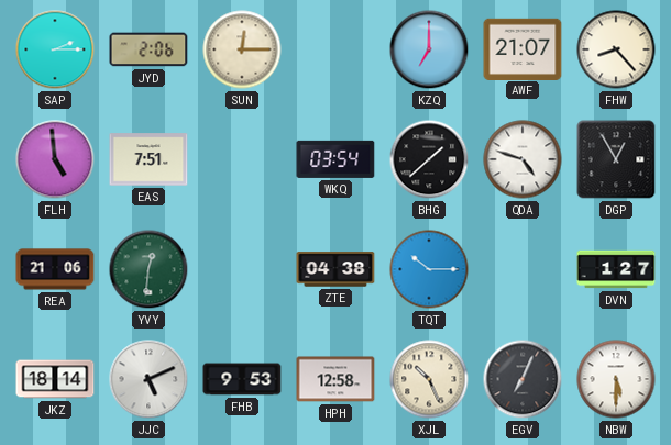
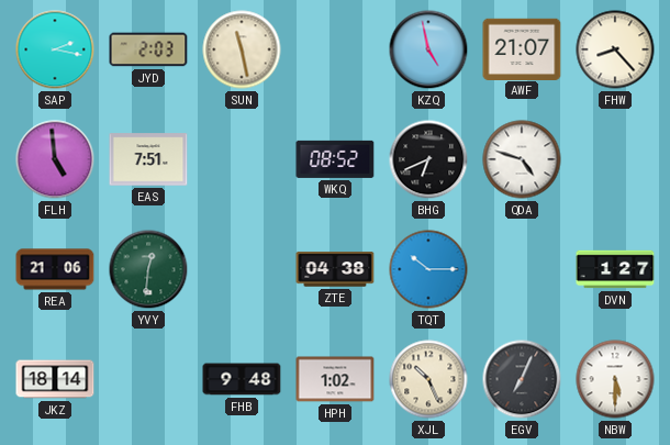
SAP: 2:15 -> 2:17 (55, 49)
JYD: 2:06 -> 2:03 (148, 49)
SUN: 12:15 -> 11:28 (242, 49)
KZQ: 7:00 -> 4:58 (428, 49)
WKQ: 03:54 -> 08:52 (335, 159)
BHG: 1:38 -> 6:41 (428, 159)
DGP: 12:55 -> none (616, 159)
JJC: 5:11 -> none (148, 379)
FHB: 9:53 -> 9:48 (242, 379)
HPH: 12:58 -> 1:02 (335, 379)
